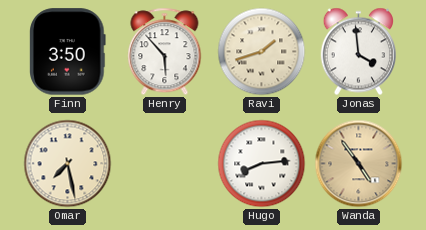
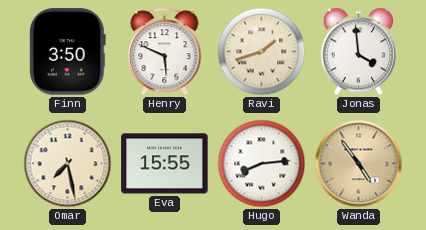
Henry: 5:53 -> 5:49 (165, 52)
Eva: none -> 15:55 (165, 164)
